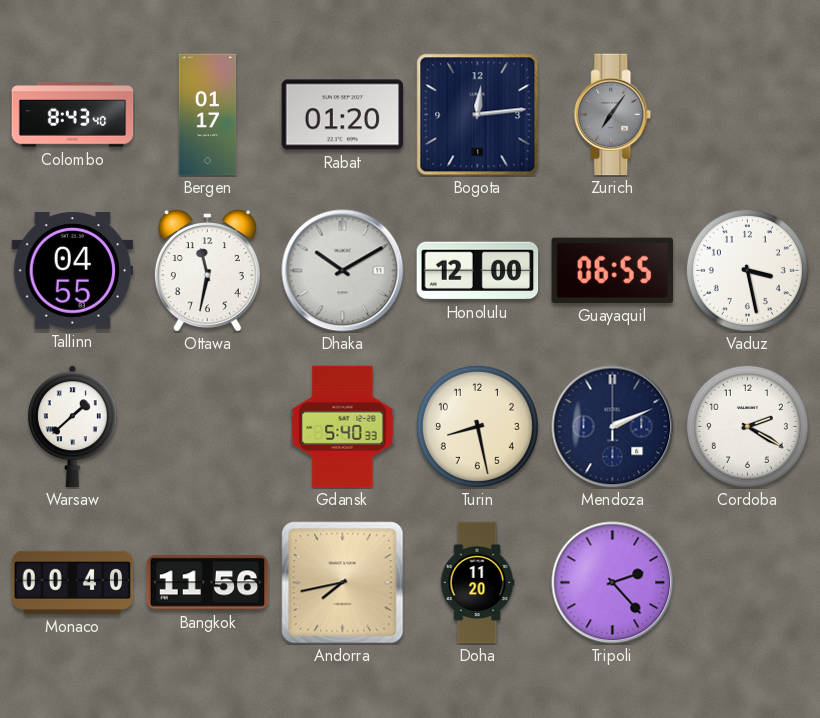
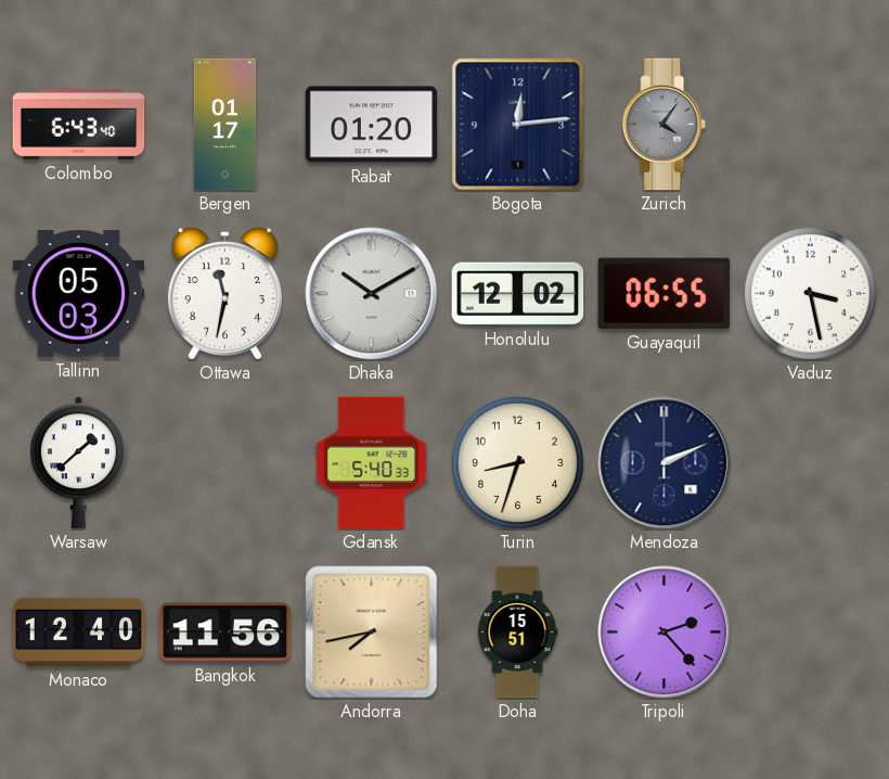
Colombo: 8:43 -> 6:43 (79, 125)
Zurich: 7:06 -> 4:06 (665, 125)
Tallinn: 04:55 -> 05:03 (79, 293)
Honolulu: 12:00 -> 12:02 (518, 294)
Turin: 8:28 -> 8:33 (517, 462)
Cordoba: 2:20 -> none (747, 426)
Monaco: 00:40 -> 12:40 (79, 631)
Doha: 11:20 -> 15:51 (517, 633)
